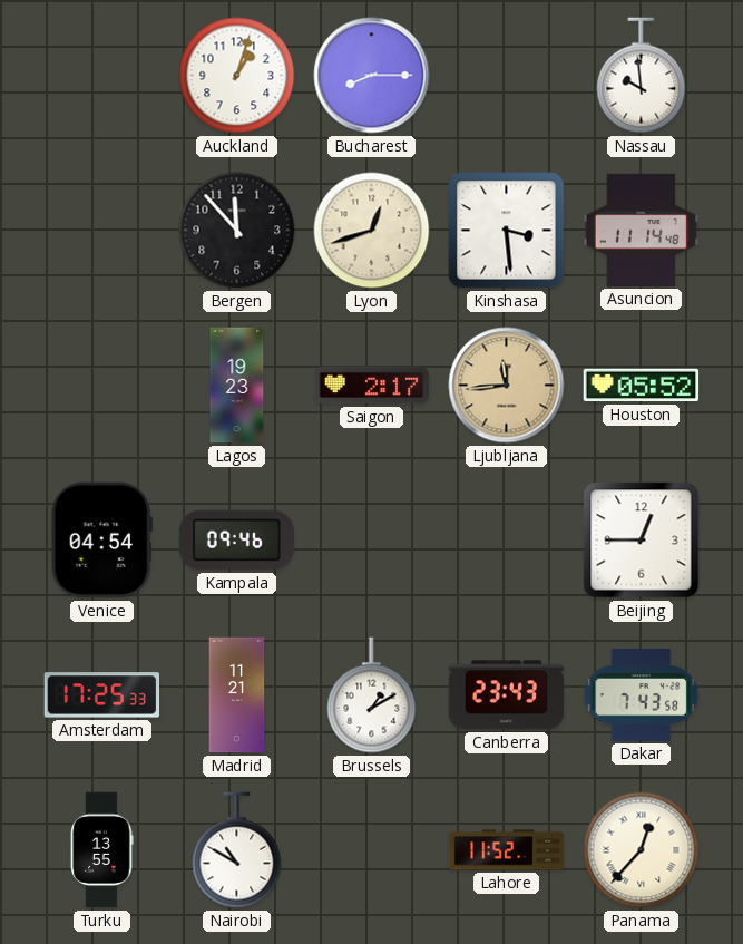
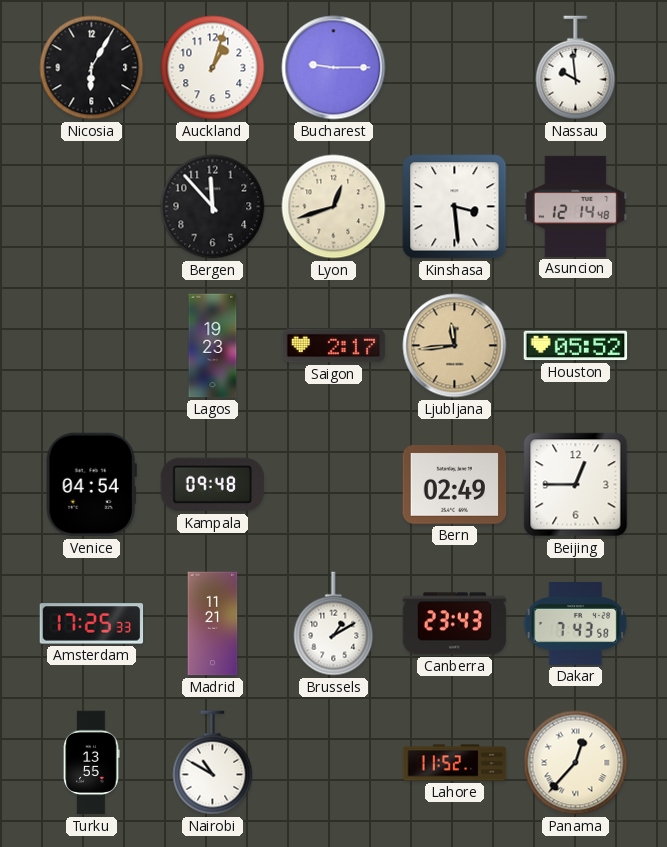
Nicosia: none -> 6:05 (92, 68)
Bucharest: 8:15 -> 9:15 (334, 68)
Asuncion: 11:14 -> 12:14 (576, 206)
Kampala: 09:46 -> 09:48 (213, 485)
Bern: none -> 02:49 (455, 485)
